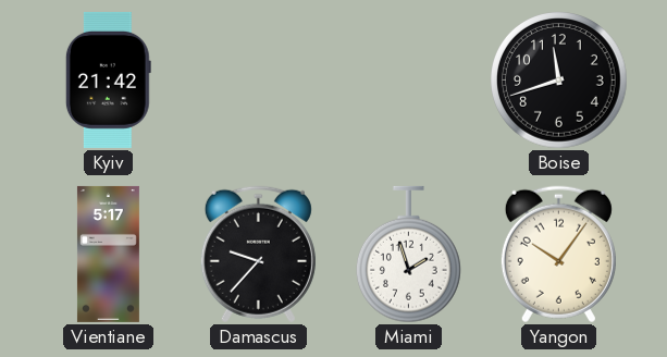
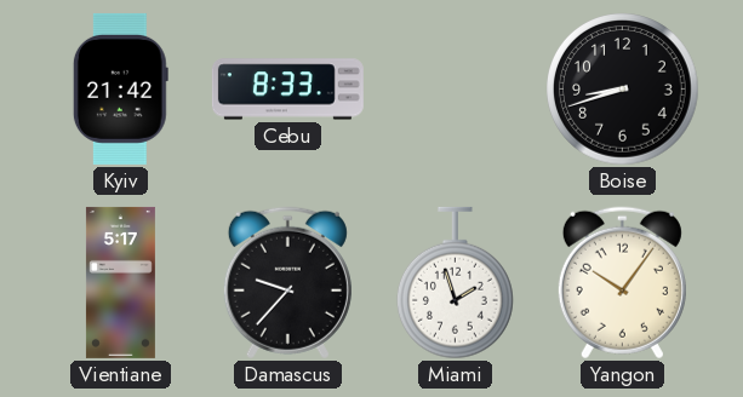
Cebu: none -> 8:33 (287, 90)
Boise: 11:42 -> 8:42 (623, 90)
